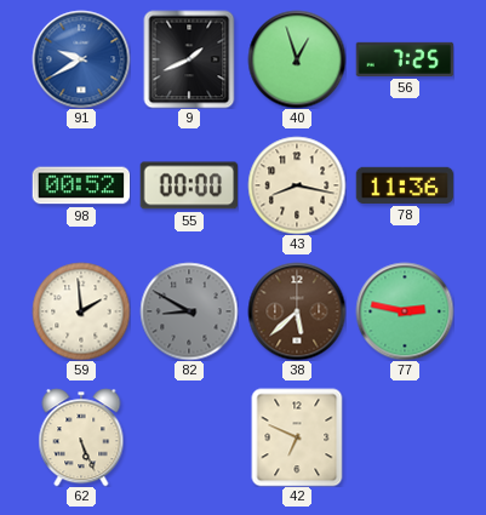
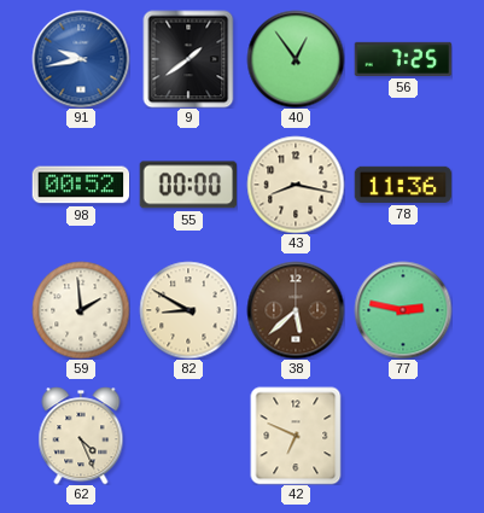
91: 9:40 -> 9:43 (81, 59)
9: 1:41 -> 1:39 (188, 59)
40: 12:57 -> 12:54 (296, 59)
82 dial: grey -> cream (188, 310)
62: 5:26 -> 4:26 (81, 436)
